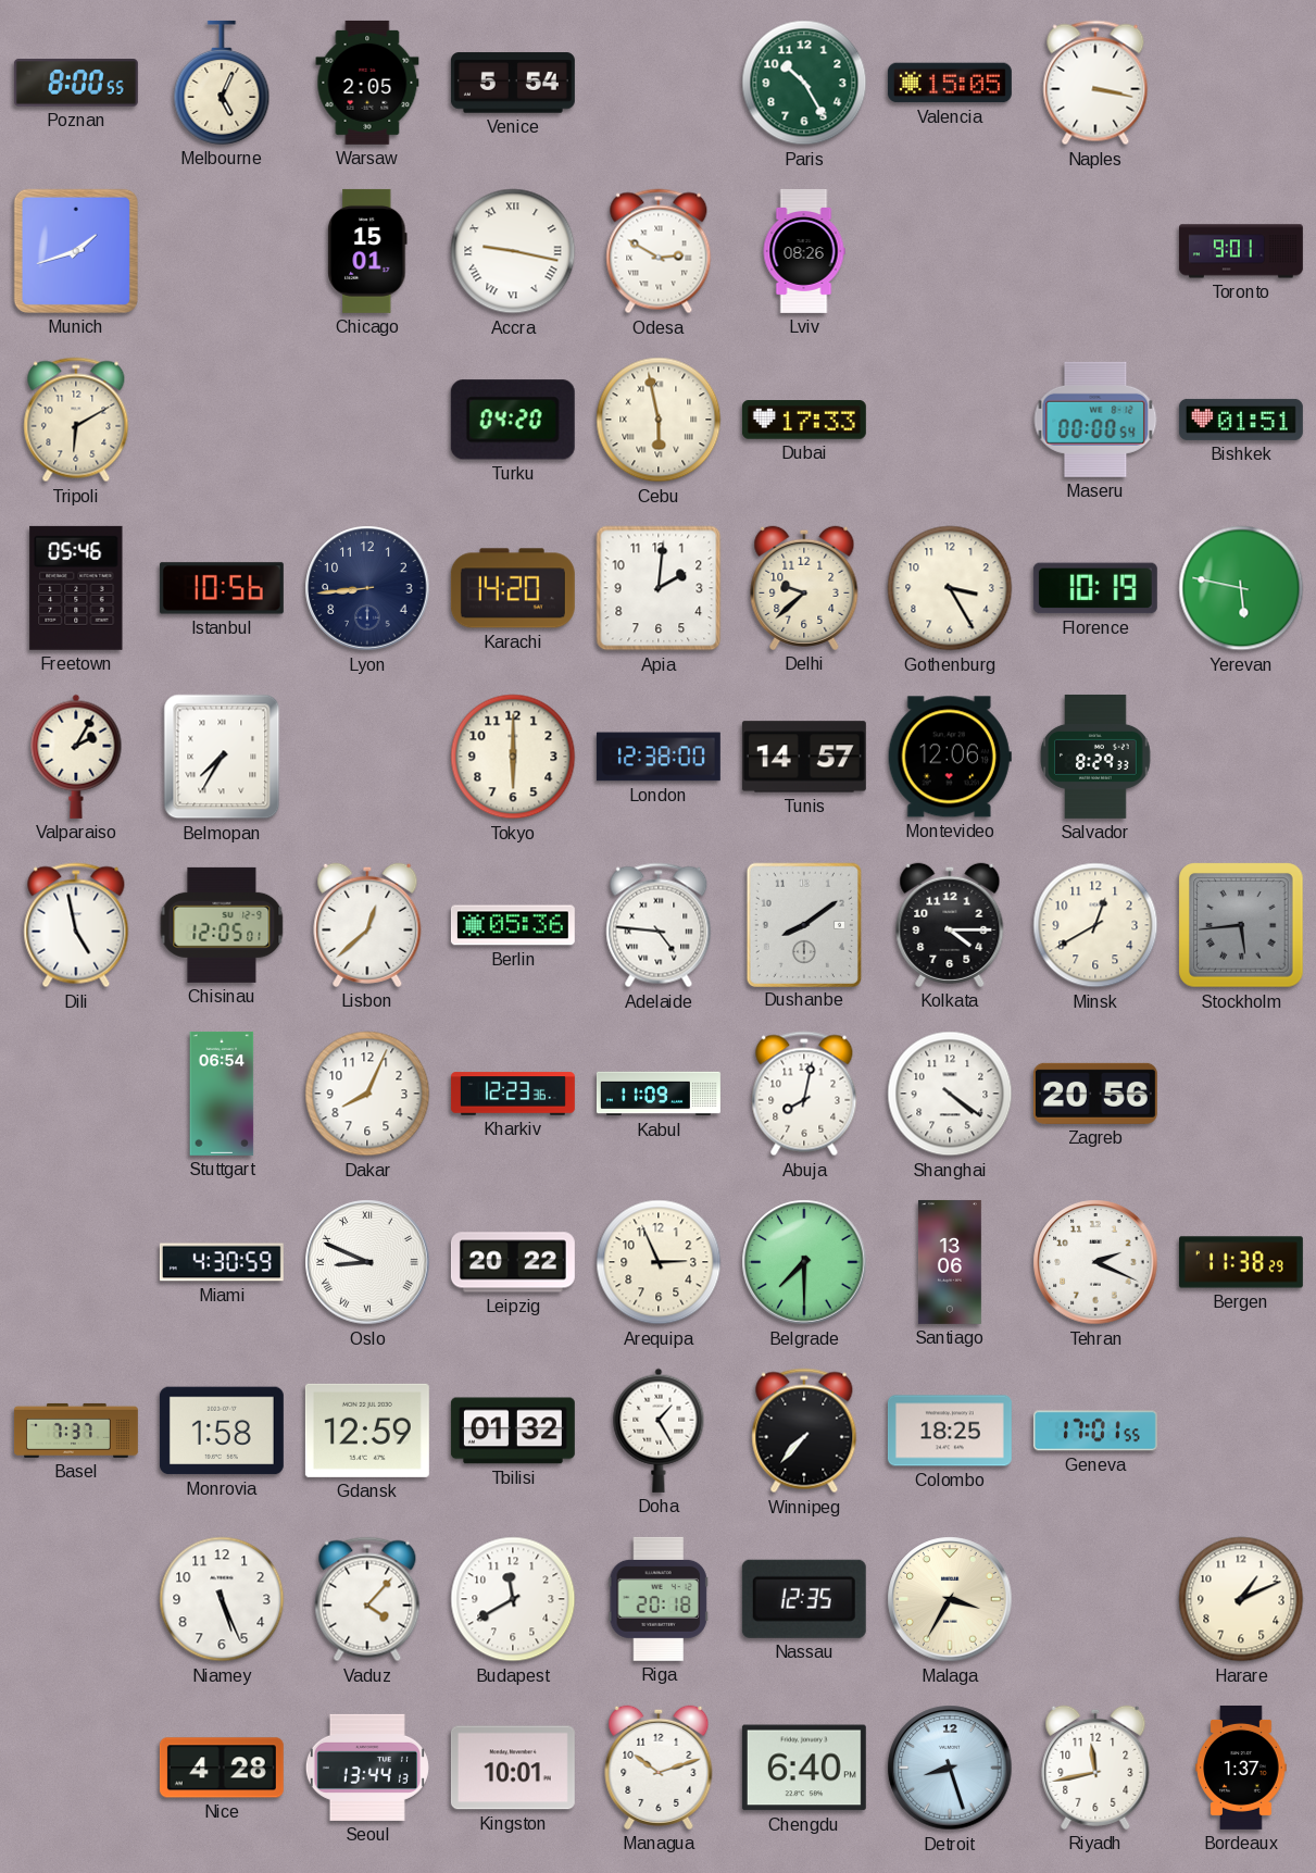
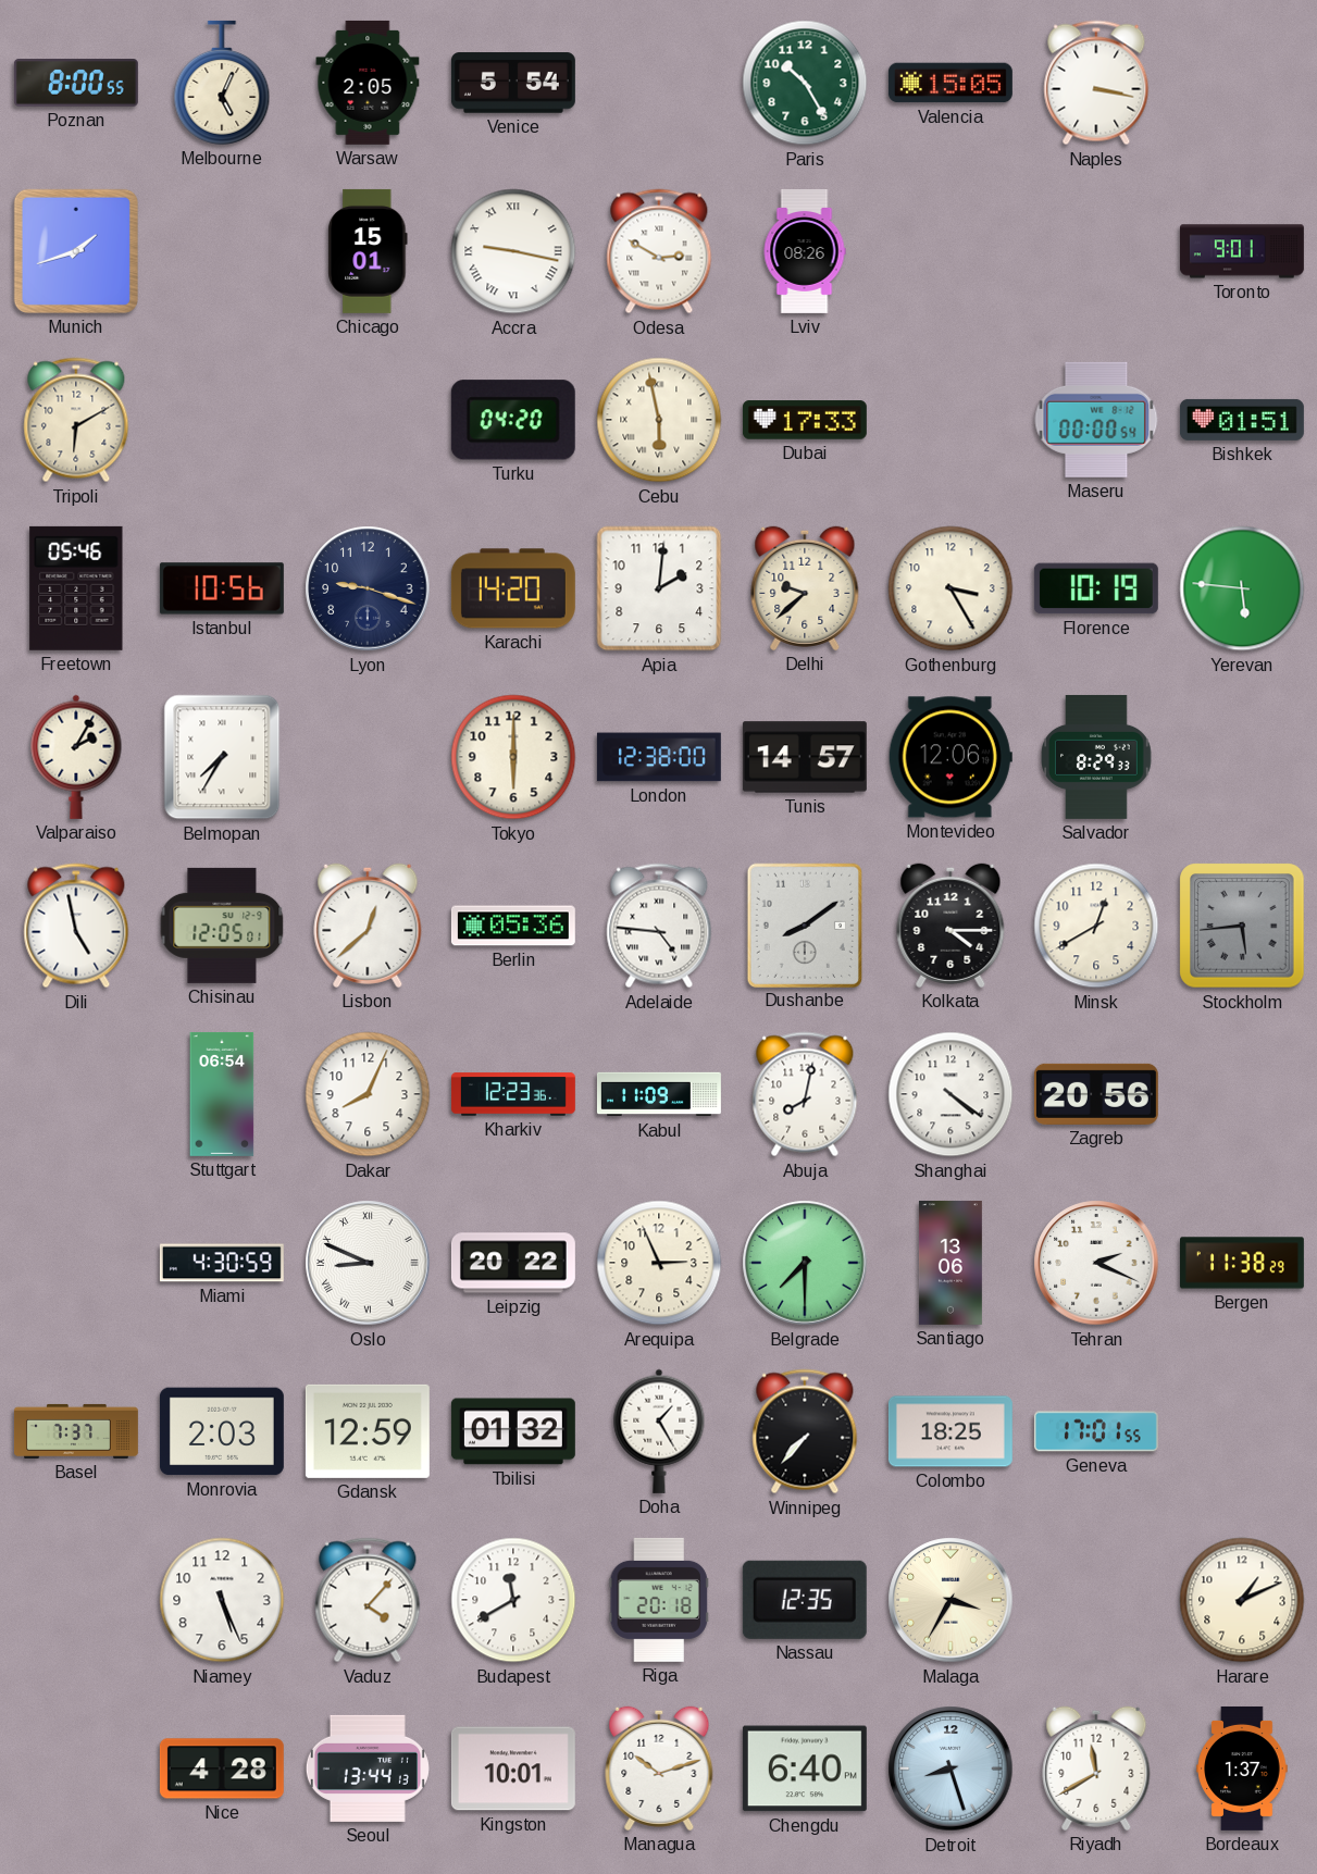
Lyon: 8:44 -> 9:18 (368, 588)
Yerevan: 5:47 -> 5:46 (1242, 588)
Monrovia: 1:58 -> 2:03 (222, 1431)
Riyadh: 11:43 -> 11:40 (1096, 1768)
